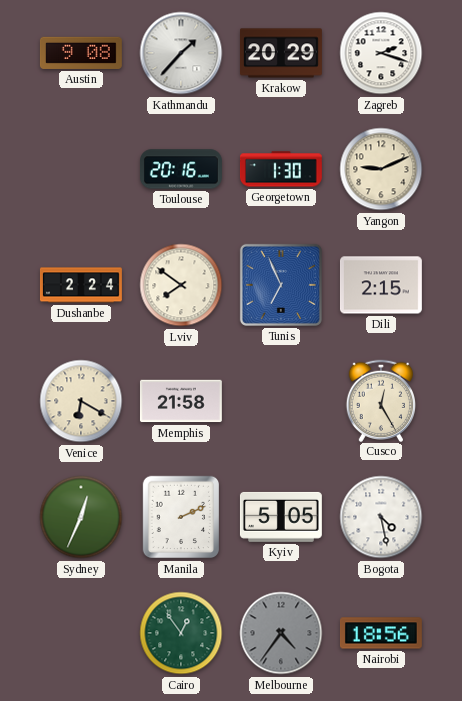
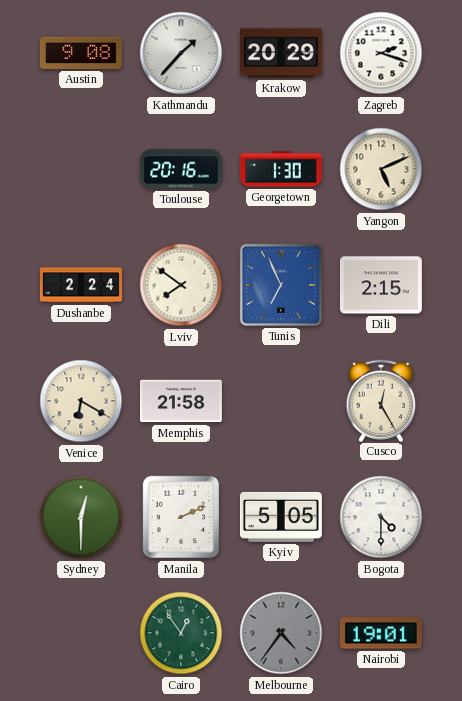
Yangon: 9:11 -> 5:11 (381, 169)
Sydney: 12:34 -> 12:30 (81, 517)
Bogota: 4:28 -> 4:30 (381, 517)
Nairobi: 18:56 -> 19:01 (381, 633)
